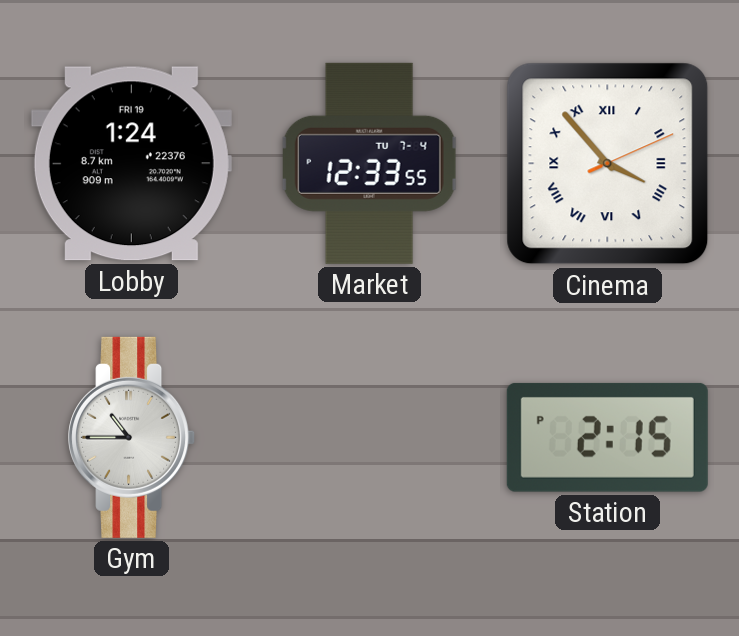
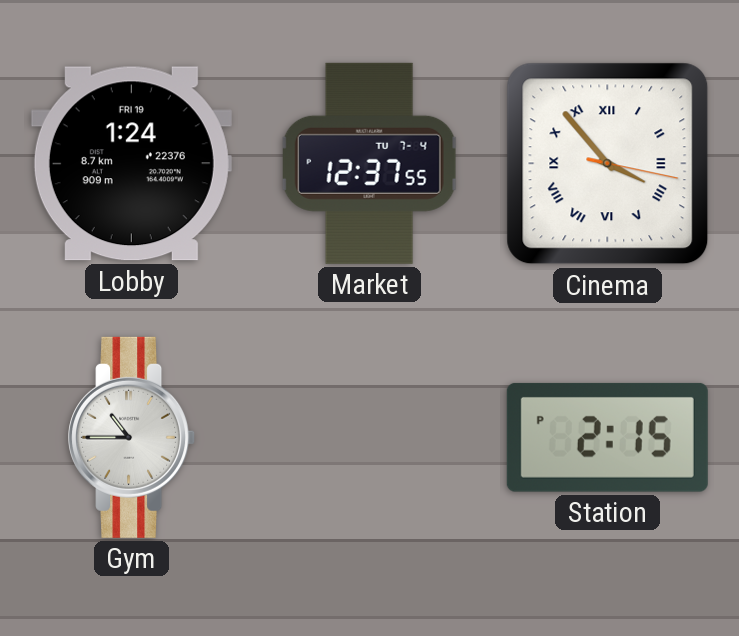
Market: 12:33 -> 12:37 (369, 163)
Cinema: 3:53:11 -> 3:53:17 (608, 164)
